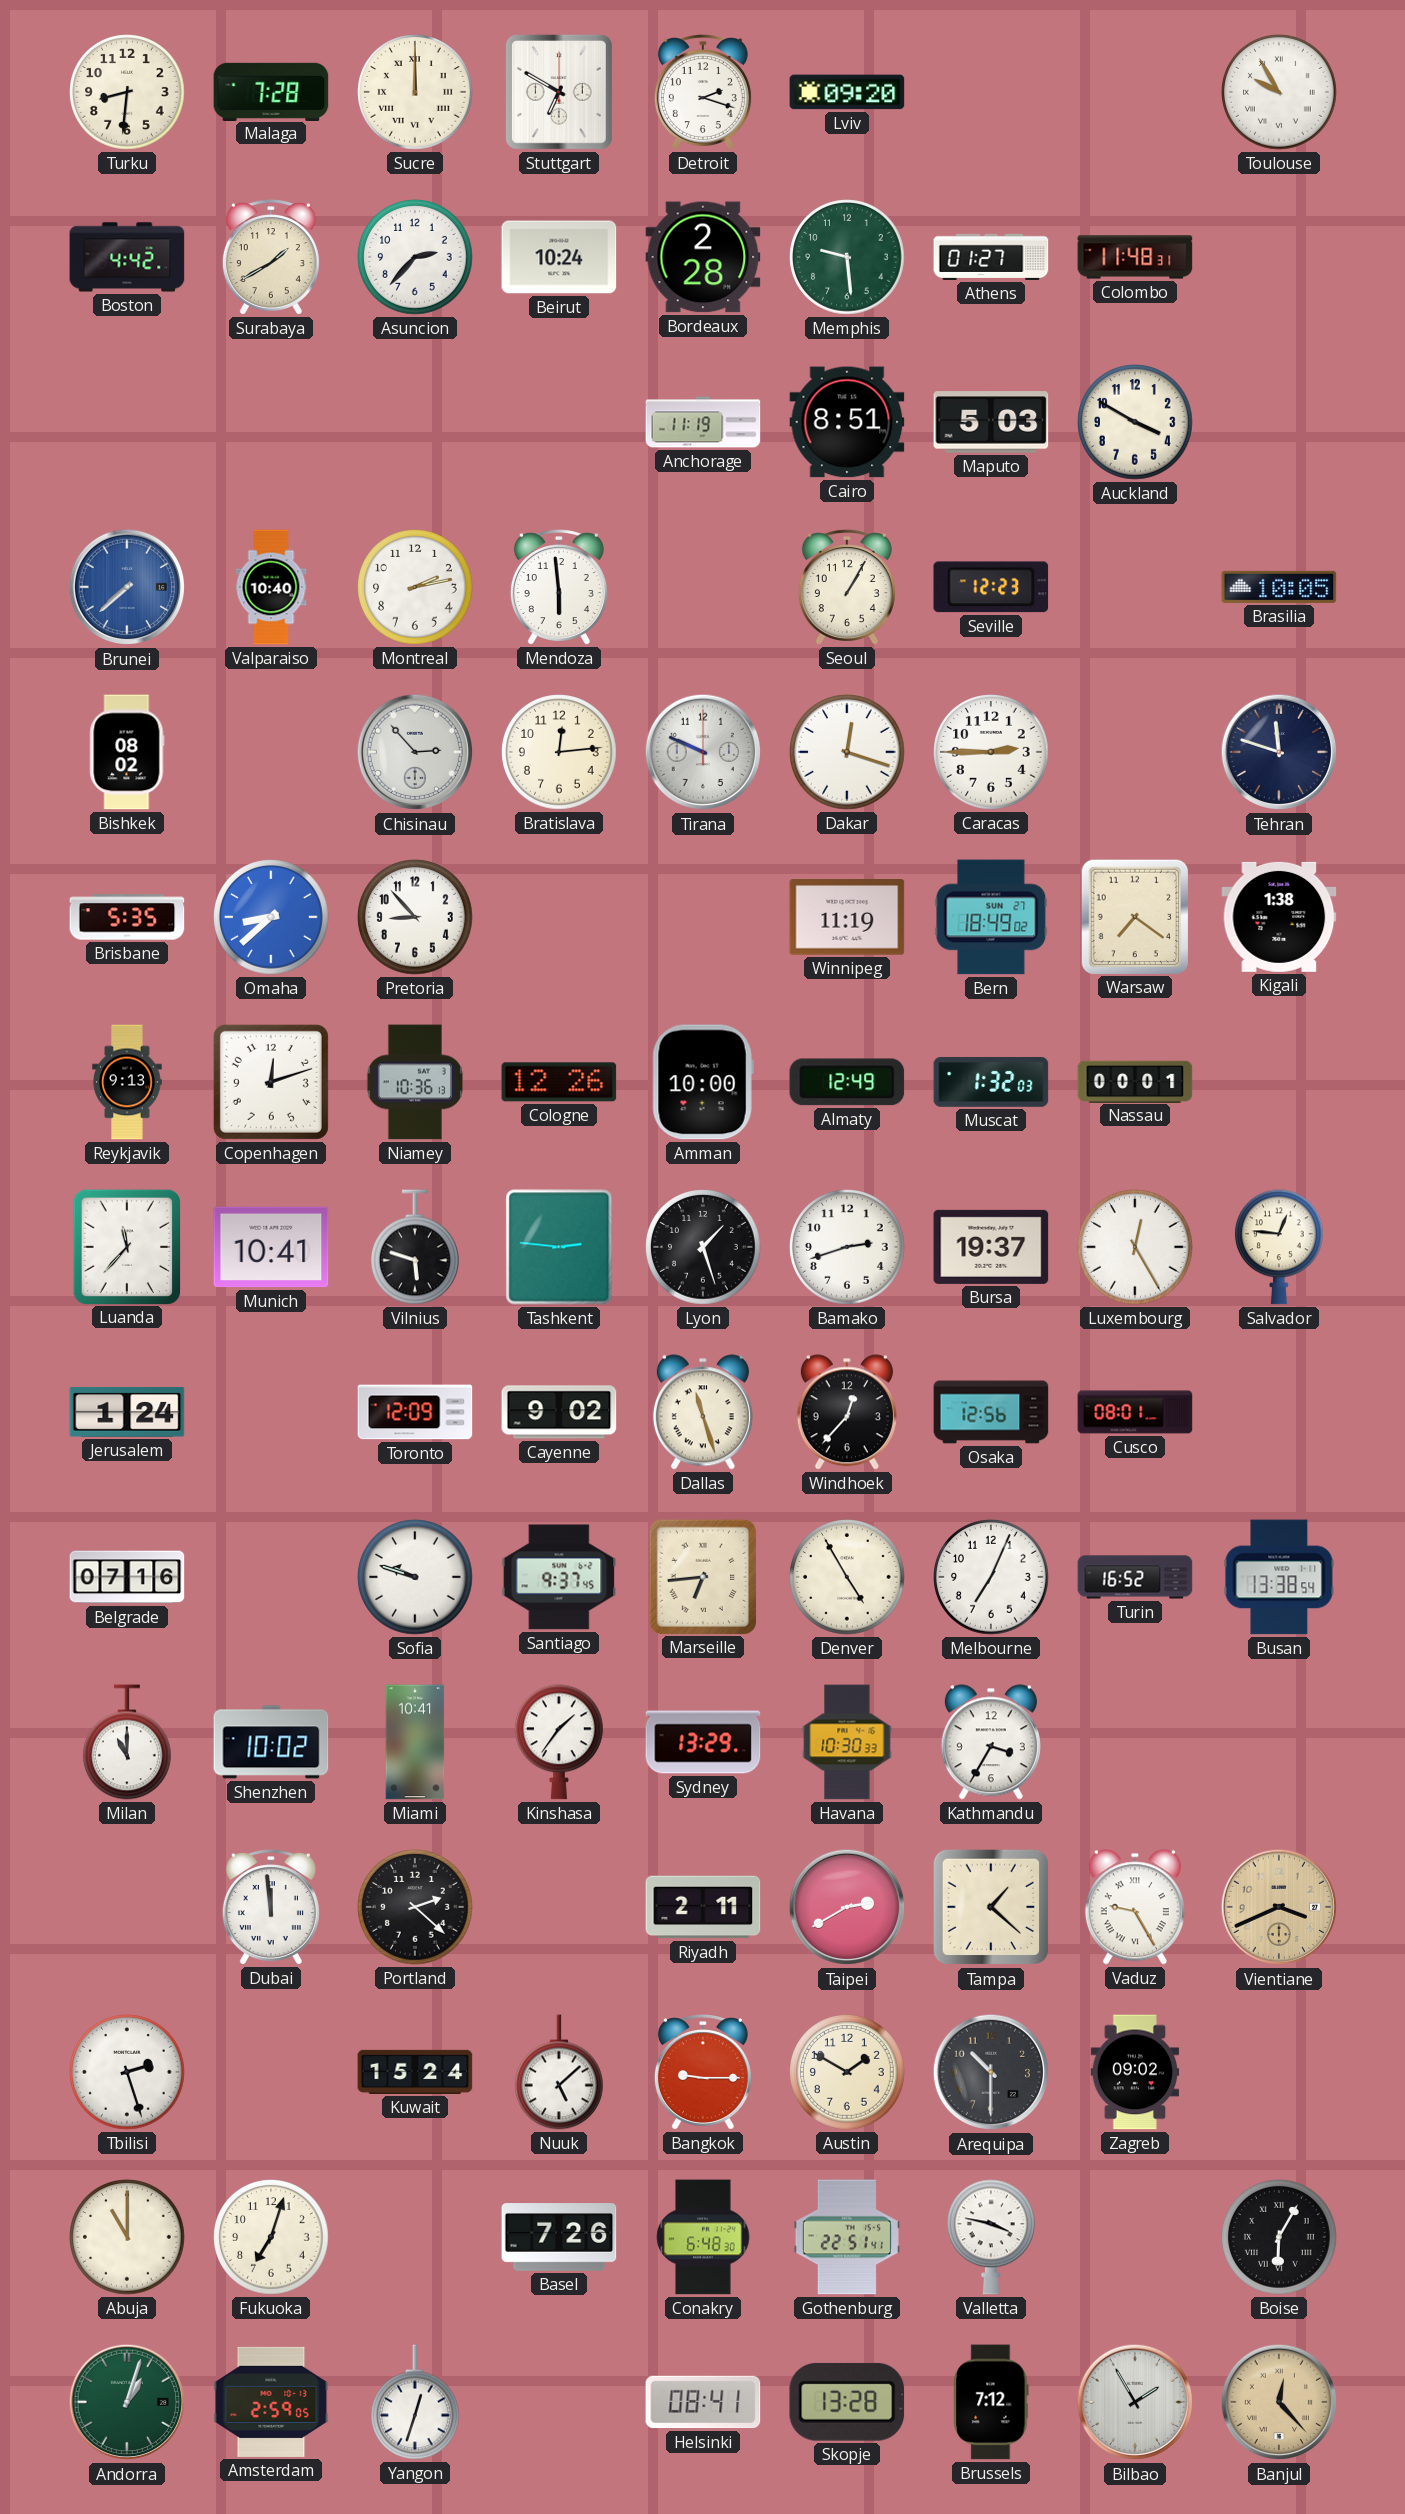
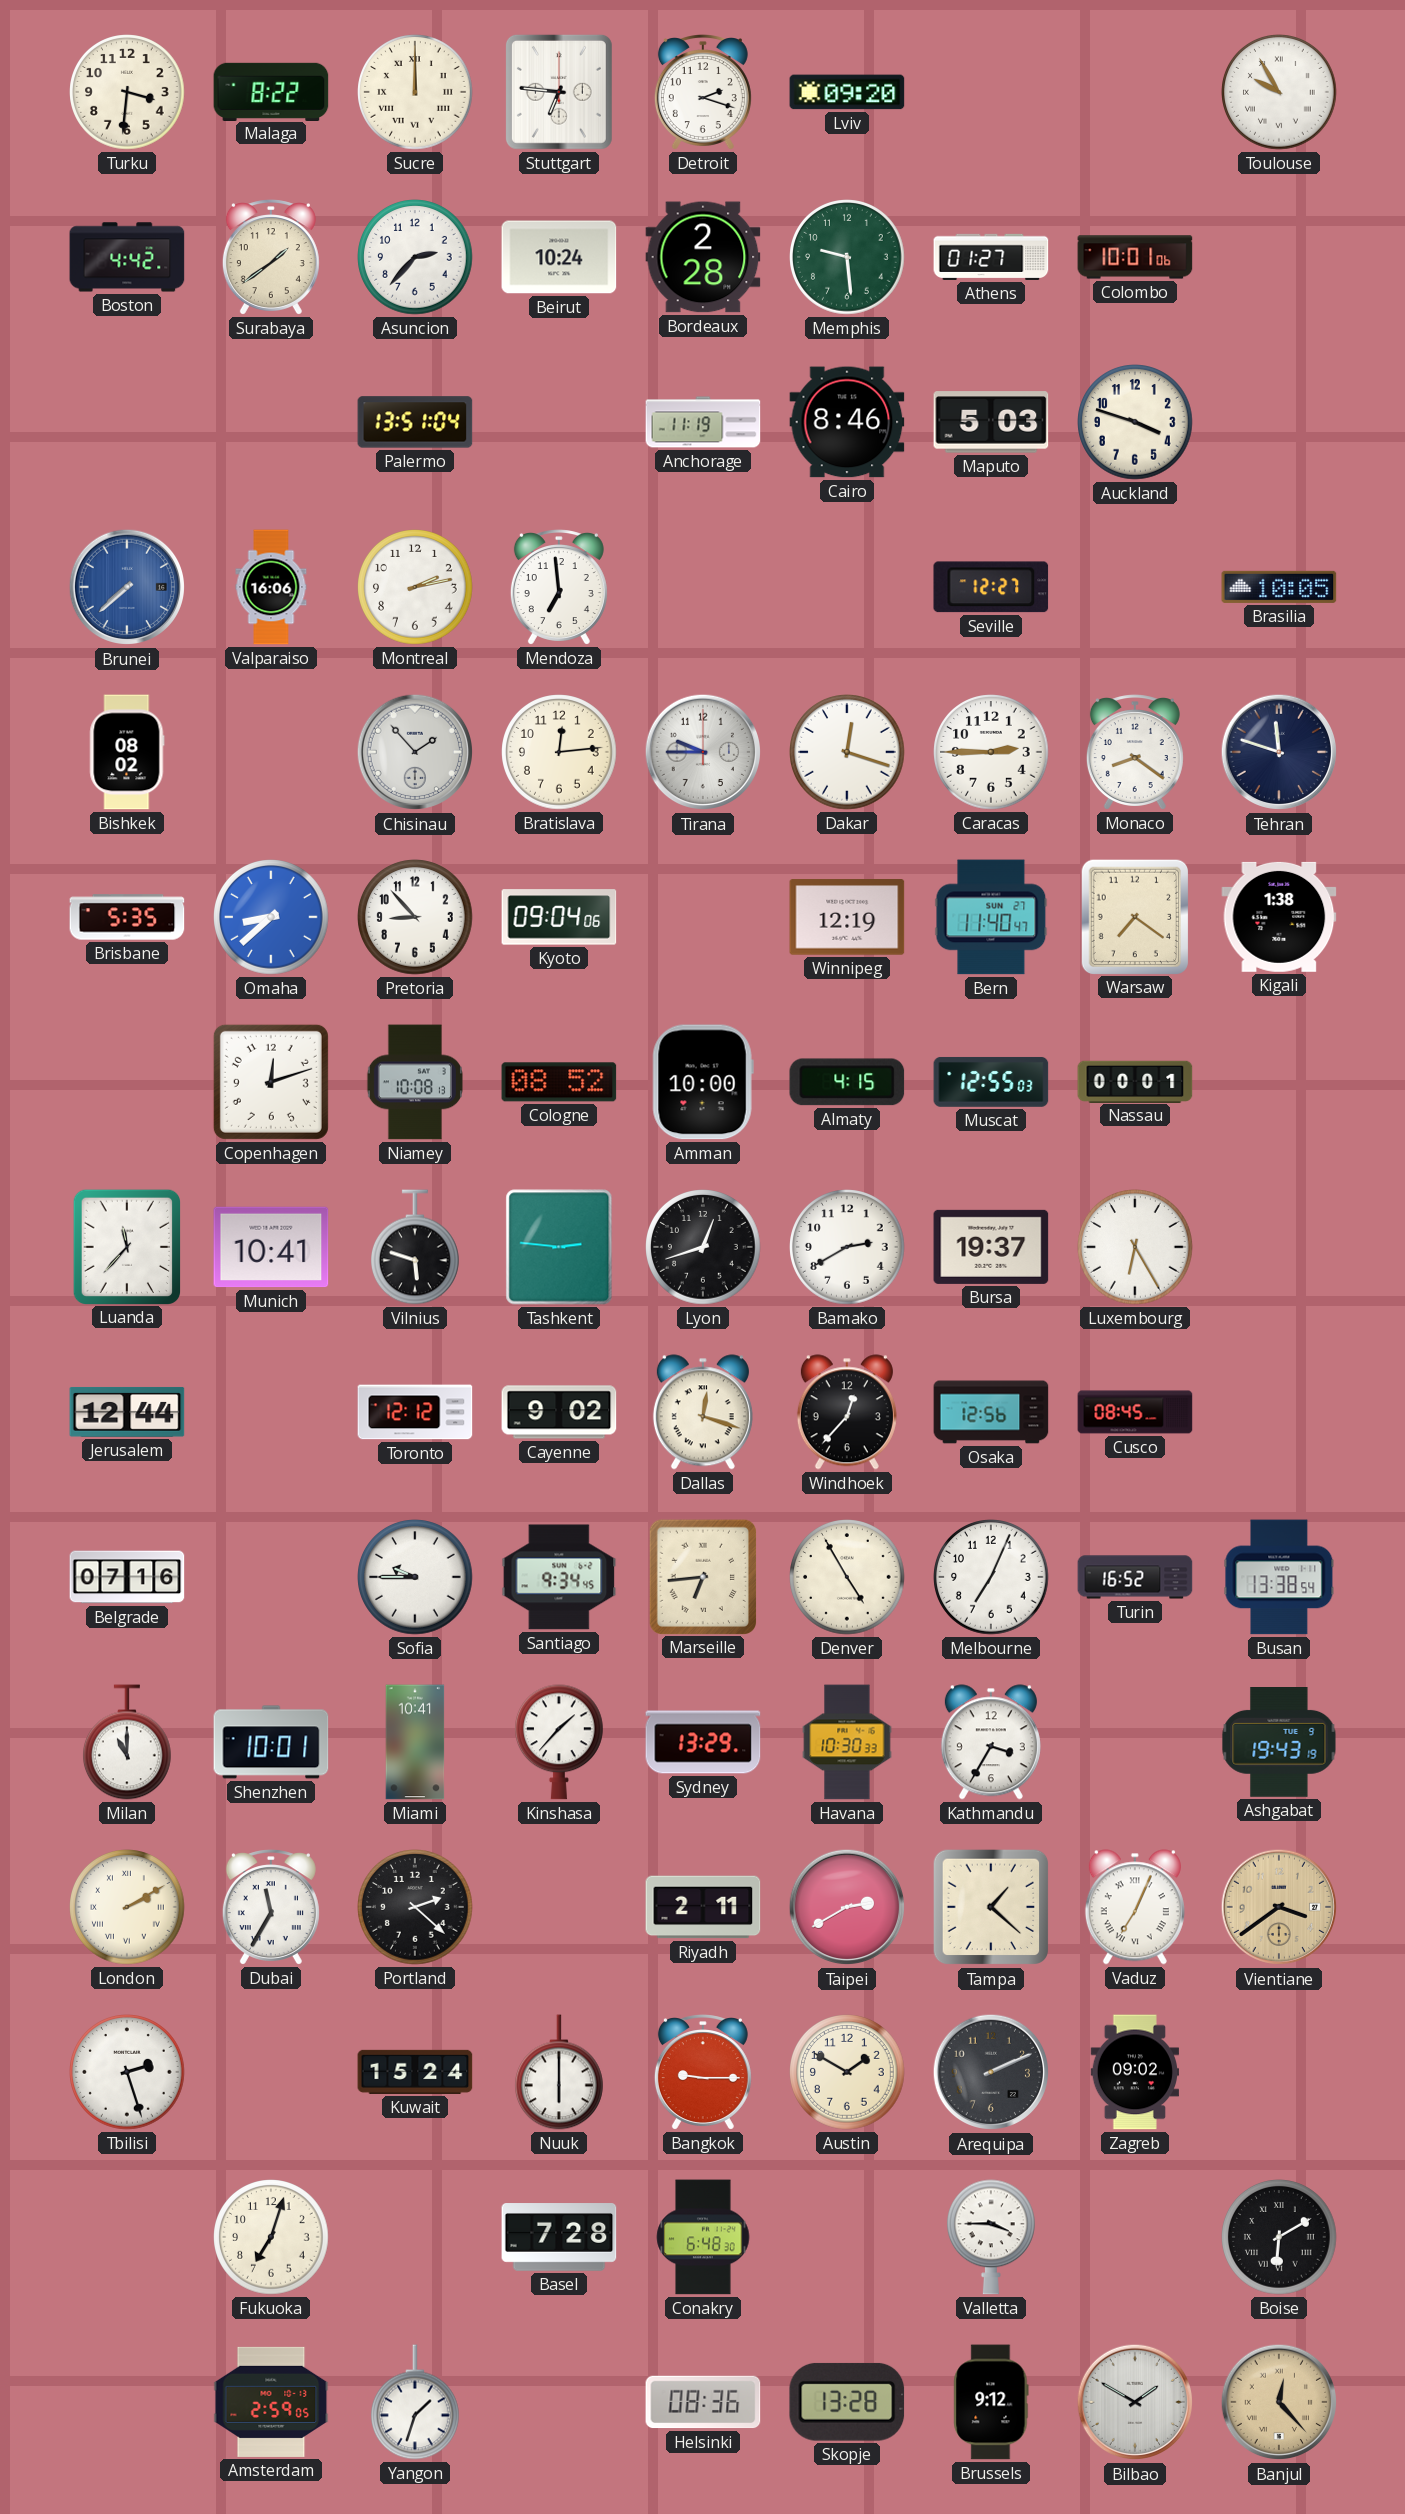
Turku: 8:31 -> 3:31 (127, 92)
Malaga: 7:28 -> 8:22 (271, 91)
Stuttgart: 6:50 -> 6:46 (559, 92)
Surabaya: 1:40 -> 1:39 (271, 257)
Colombo: 11:48 -> 10:01 (1135, 257)
Palermo: none -> 13:51 (415, 422)
Cairo: 8:51 -> 8:46 (847, 422)
Auckland: 3:50 -> 3:48 (1135, 422)
Valparaiso: 10:40 -> 16:06 (271, 587)
Mendoza: 5:59 -> 6:59 (559, 587)
Seoul: 1:05 -> none (847, 587)
Seville: 12:23 -> 12:27 (991, 587)
Chisinau: 2:53 -> 1:53 (415, 752)
Tirana: 9:49 -> 9:45 (703, 752)
Monaco: none -> 8:21 (1135, 752)
Kyoto: none -> 09:04 (559, 917)
Winnipeg: 11:19 -> 12:19 (847, 917)
Bern: 18:49 -> 11:40 (991, 917)
Reykjavik: 9:13 -> none (127, 1082)
Niamey: 10:36 -> 10:08 (415, 1082)
Cologne: 12:26 -> 08:52 (559, 1082)
Almaty: 12:49 -> 4:15 (847, 1082)
Muscat: 1:32 -> 12:55 (991, 1082)
Lyon: 1:27 -> 12:42 (703, 1247)
Bamako: 2:42 -> 2:40 (847, 1247)
Luxembourg: 12:25 -> 6:25 (1135, 1247)
Salvador: 12:46 -> none (1280, 1247)
Jerusalem: 1:24 -> 12:44 (127, 1412)
Toronto: 12:09 -> 12:12 (415, 1412)
Dallas: 11:27 -> 12:18 (703, 1412)
Cusco: 08:01 -> 08:45 (1135, 1412)
Sofia: 9:48 -> 9:45 (415, 1577)
Santiago: 9:37 -> 9:34 (559, 1577)
Shenzhen: 10:02 -> 10:01 (271, 1742)
Kinshasa: 1:36 -> 1:37 (560, 1742)
Ashgabat: none -> 19:43 (1279, 1743)
London: none -> 2:10 (127, 1907)
Dubai: 11:59 -> 11:35 (271, 1907)
Vaduz: 9:25 -> 7:04 (1135, 1907)
Vientiane: 3:41 -> 3:39 (1279, 1907)
Nuuk: 5:08 -> 6:00 (560, 2072)
Arequipa: 10:30 -> 2:11 (991, 2072)
Abuja: 11:00 -> none (127, 2237)
Basel: 7:26 -> 7:28 (559, 2237)
Gothenburg: 22:51 -> none (847, 2237)
Valletta: 3:47 -> 3:45 (992, 2237)
Boise: 6:05 -> 6:10 (1279, 2237)
Andorra: 1:03 -> none (127, 2402)
Yangon: 12:33 -> 1:33 (416, 2402)
Helsinki: 08:41 -> 08:36 (703, 2402)
Brussels: 7:12 -> 9:12 (991, 2402)
Bilbao: 1:55 -> 1:50 (1135, 2402)
